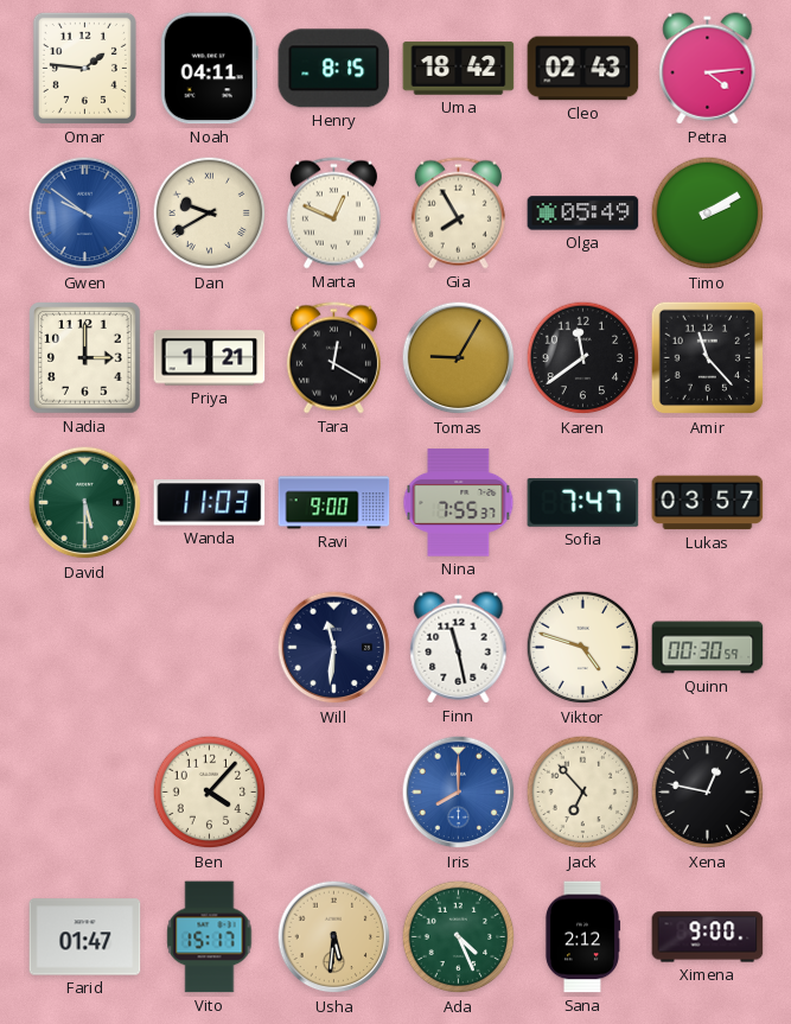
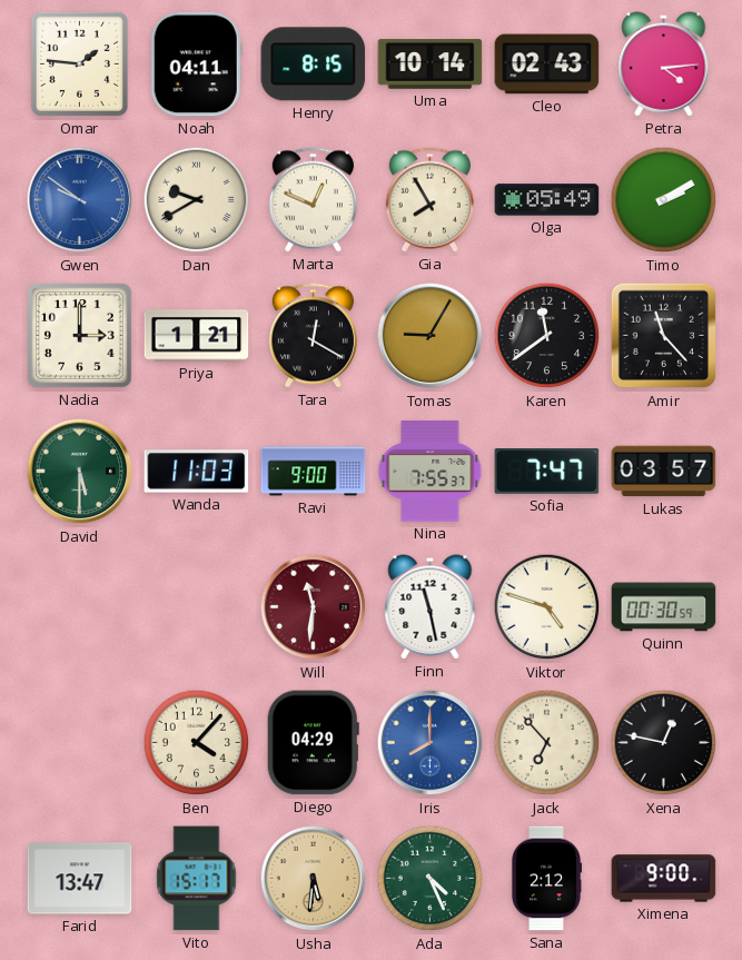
Uma: 18:42 -> 10:14 (431, 65)
Will dial: navy -> burgundy (314, 607)
Diego: none -> 04:29 (313, 743)
Farid: 01:47 -> 13:47 (80, 879)
